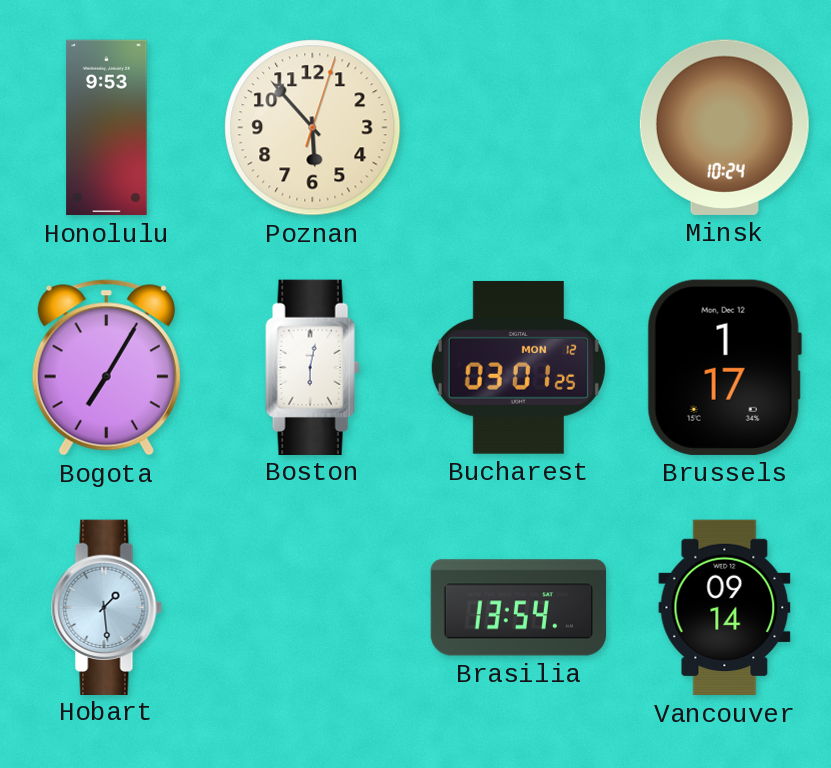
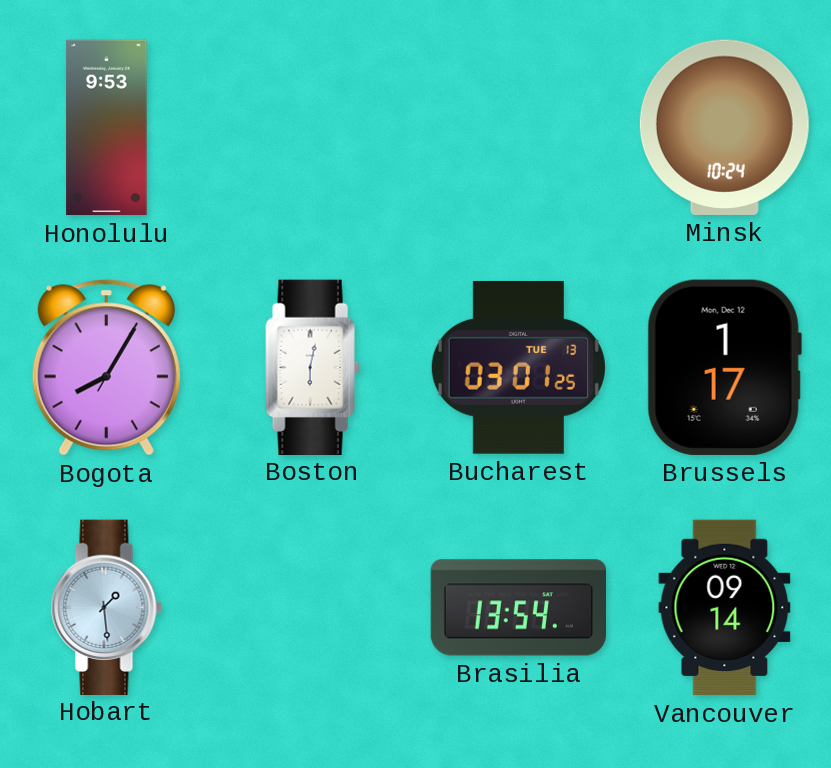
Poznan: 5:53 -> none (313, 128)
Bogota: 7:05 -> 8:05 (106, 368)
Bucharest date: MON 12 -> TUE 13 (518, 367)
